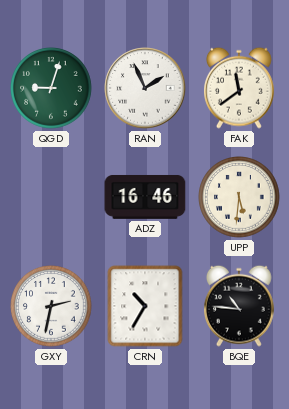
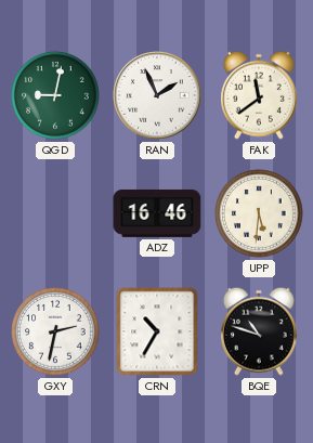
QGD: 9:03 -> 9:02 (55, 95)
BQE: 10:46 -> 10:48 (260, 331)
